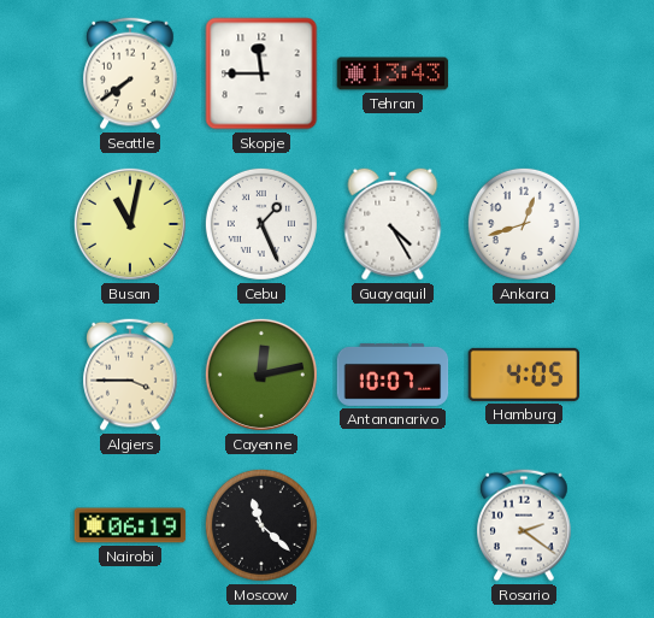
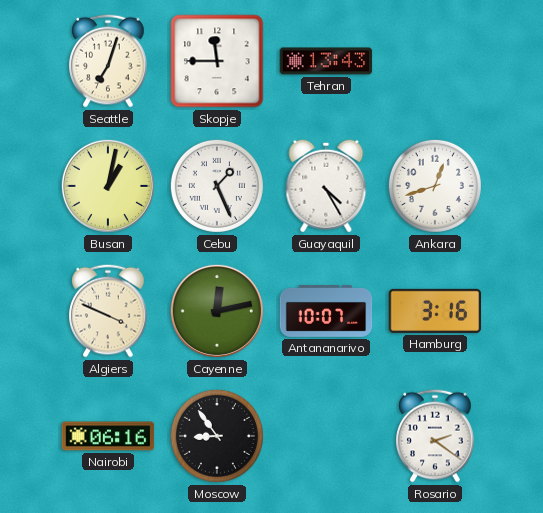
Seattle: 7:39 -> 7:03 (108, 61)
Busan: 11:02 -> 1:02 (108, 186)
Algiers: 3:45 -> 3:49 (108, 311)
Hamburg: 4:05 -> 3:16 (435, 311)
Nairobi: 06:19 -> 06:16 (108, 436)
Moscow: 11:22 -> 8:54 (217, 436)
